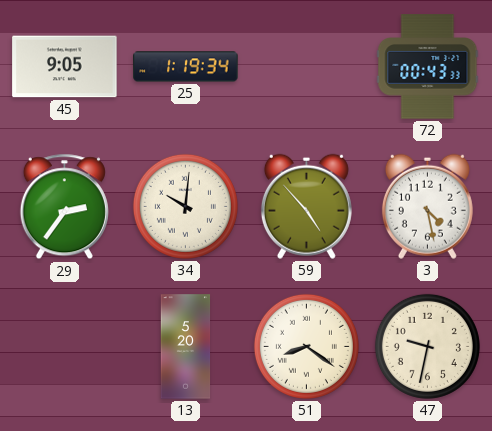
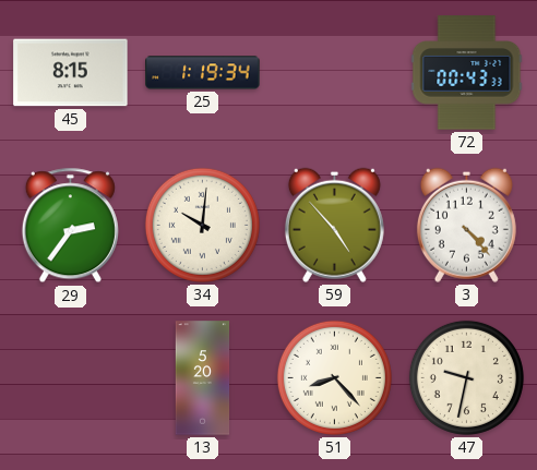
45: 9:05 -> 8:15 (71, 73)
3: 4:28 -> 4:23 (466, 225)
51: 8:21 -> 8:23 (334, 377)
